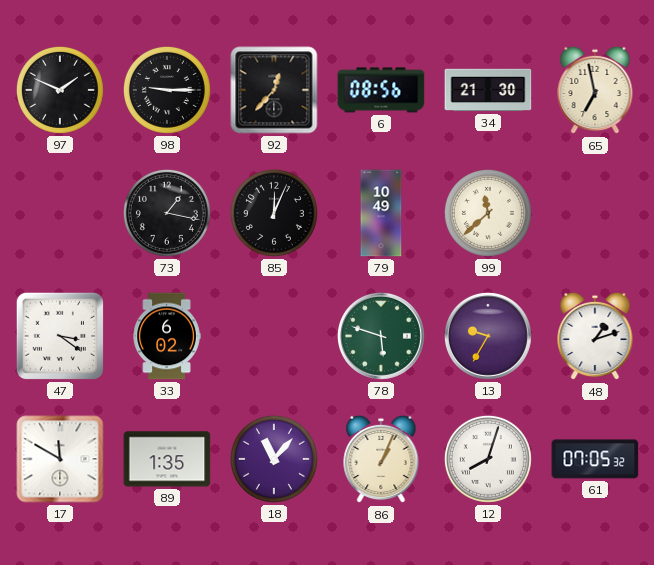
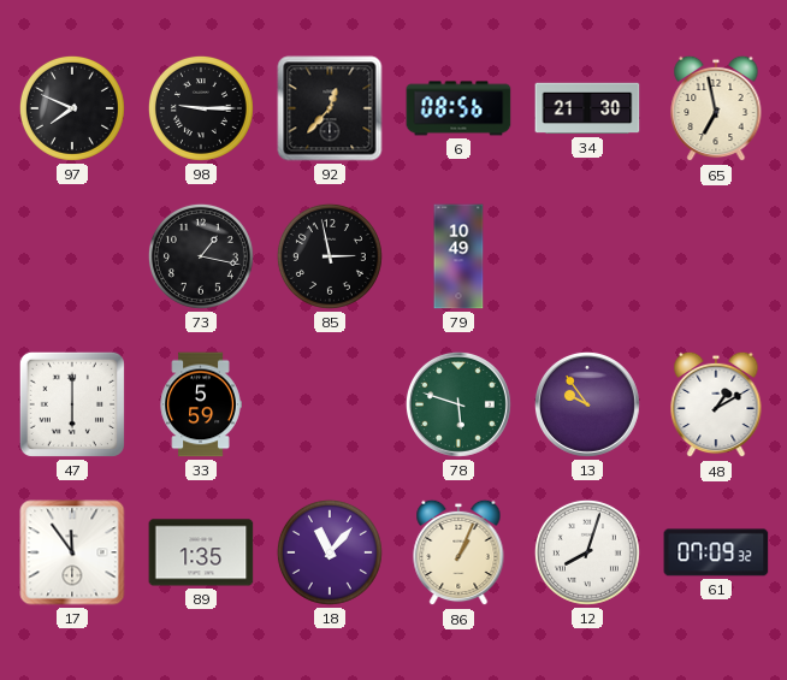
97: 1:49 -> 7:49 (72, 108)
85: 12:04 -> 2:58 (330, 256)
99: 11:38 -> none (488, 213)
47: 3:21 -> 6:00 (72, 404)
33: 6:02 -> 5:59 (201, 404)
13: 9:35 -> 9:54 (587, 404)
48: 1:12 -> 1:10 (716, 404)
17: 11:50 -> 11:54 (72, 552)
61: 07:05 -> 07:09 (716, 552)
